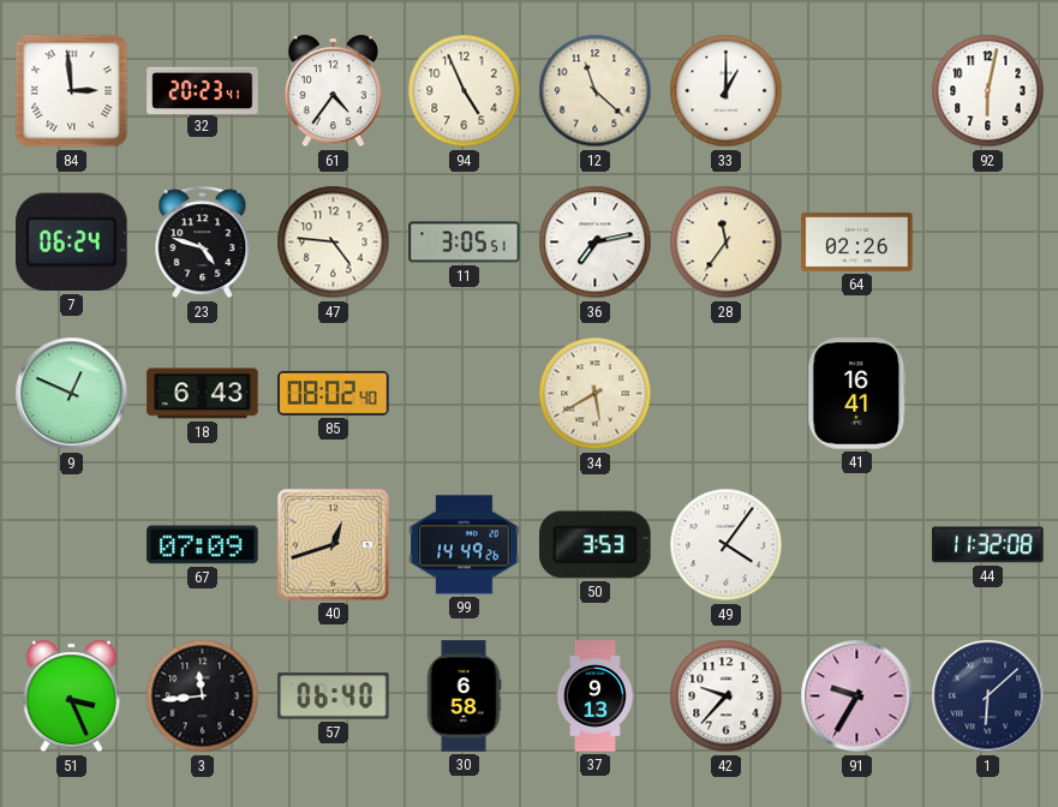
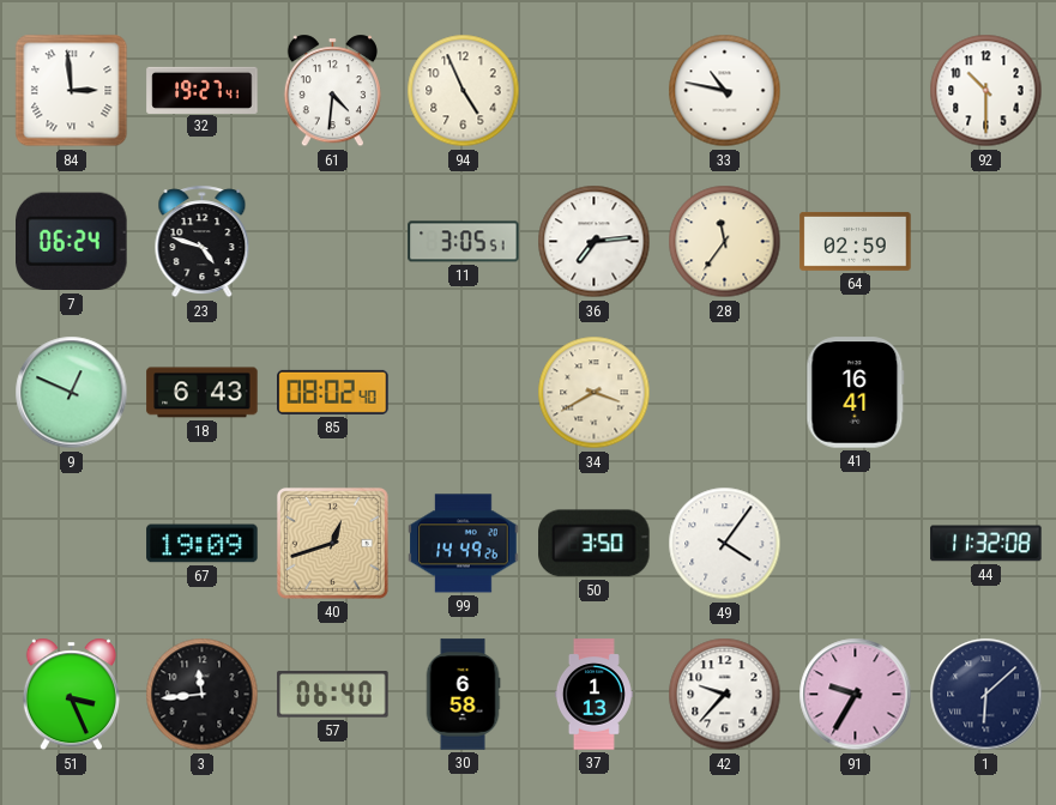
32: 20:23 -> 19:27 (203, 90)
61: 4:36 -> 4:31 (332, 91)
12: 11:22 -> none (596, 91)
33: 1:00 -> 10:47 (725, 91)
92: 6:02 -> 10:30 (986, 91)
47: 4:46 -> none (334, 243)
36: 7:13 -> 7:14 (595, 242)
64: 02:26 -> 02:59 (856, 242)
34: 5:40 -> 3:40 (595, 393)
67: 07:09 -> 19:09 (203, 544)
50: 3:53 -> 3:50 (595, 544)
37: 9:13 -> 1:13 (593, 695)
